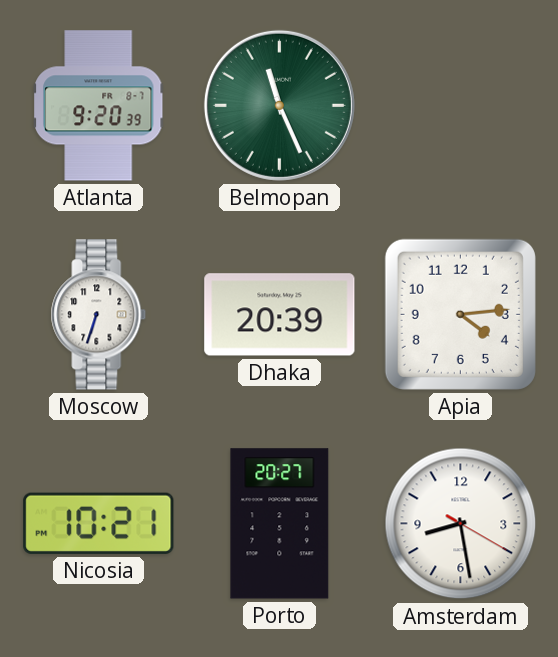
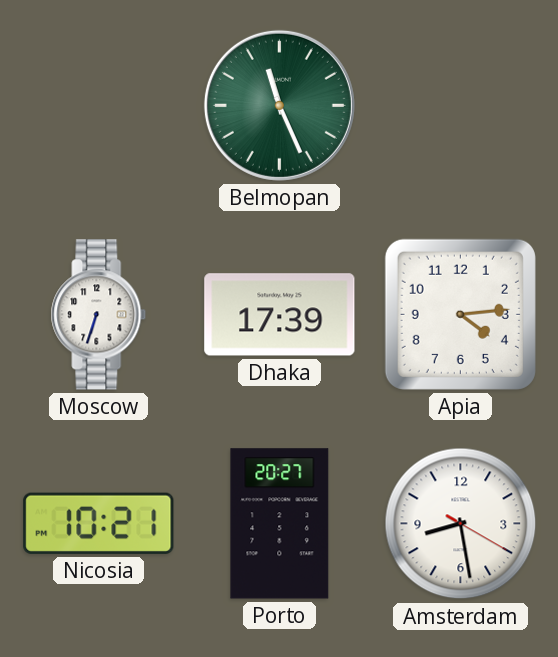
Atlanta: 9:20 -> none (100, 106)
Dhaka: 20:39 -> 17:39 (280, 315)
